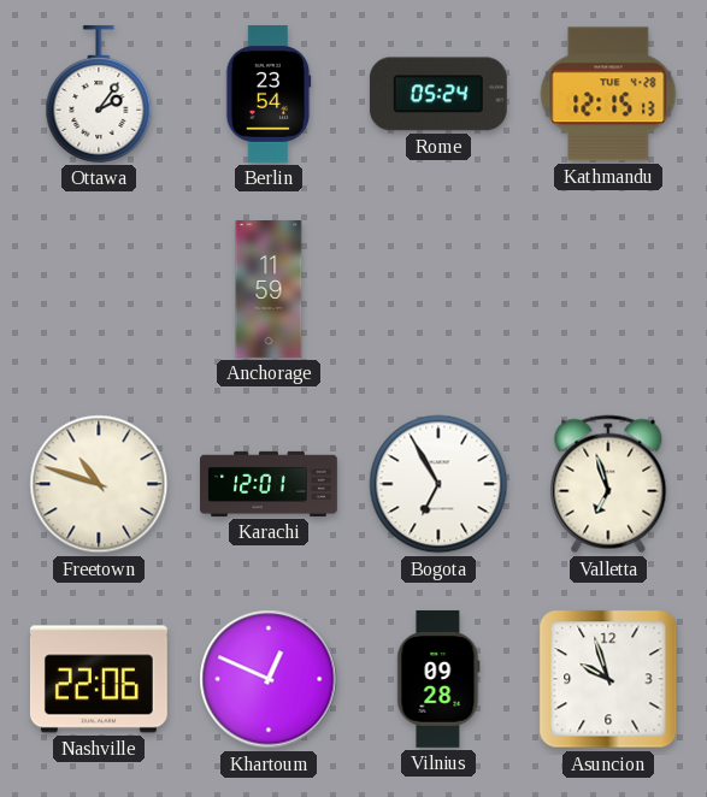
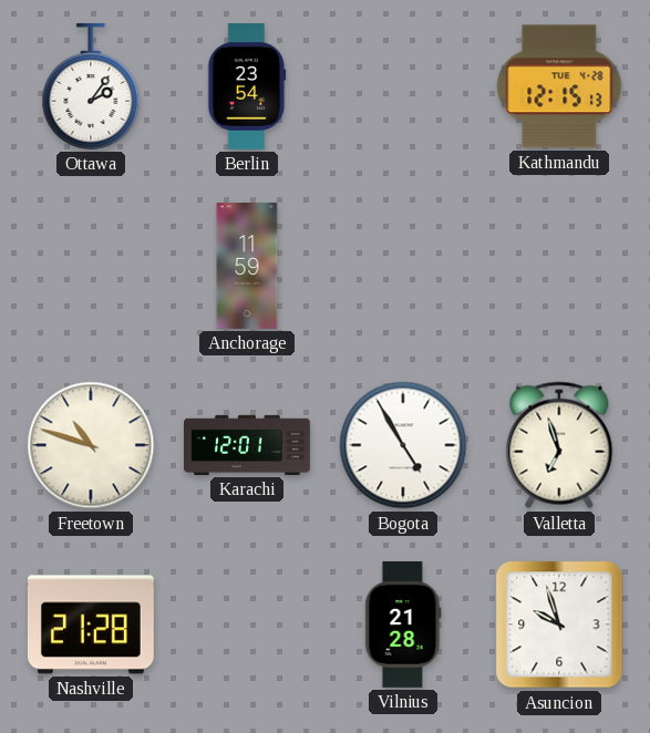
Rome: 05:24 -> none (438, 94)
Bogota: 6:55 -> 4:55 (403, 445)
Nashville: 22:06 -> 21:28 (91, 624)
Khartoum: 12:49 -> none (269, 679)
Vilnius: 09:28 -> 21:28 (403, 624)
